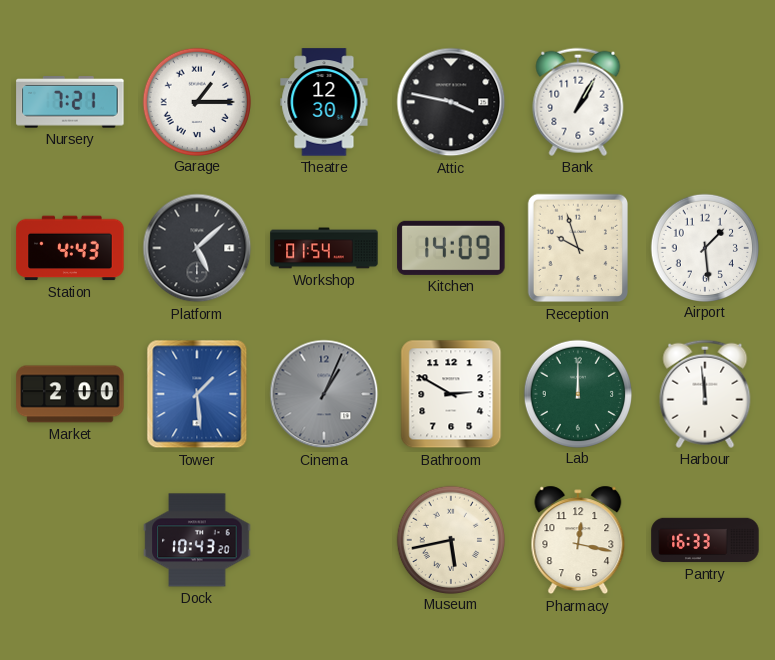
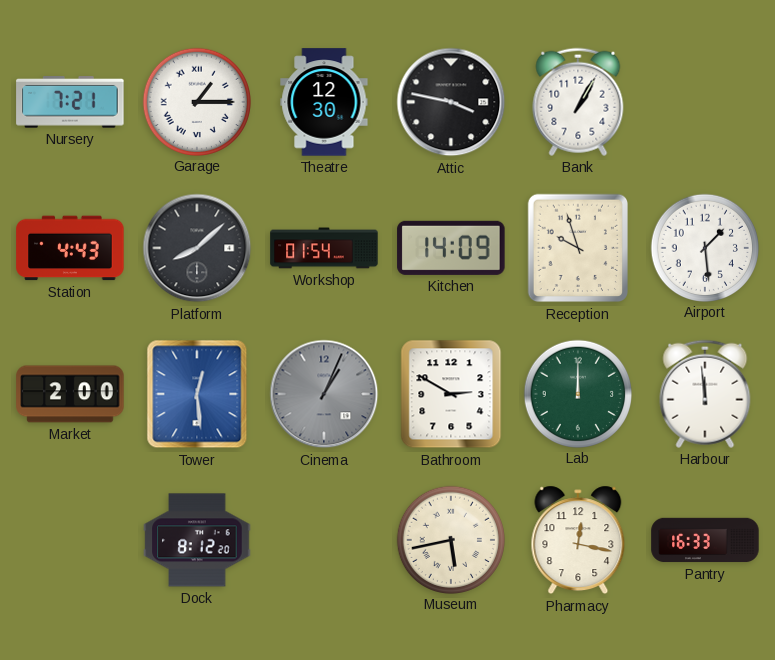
Platform: 5:08 -> 8:08 (197, 248)
Tower: 1:29 -> 12:29 (197, 394)
Dock: 10:43 -> 8:12 (197, 540)
